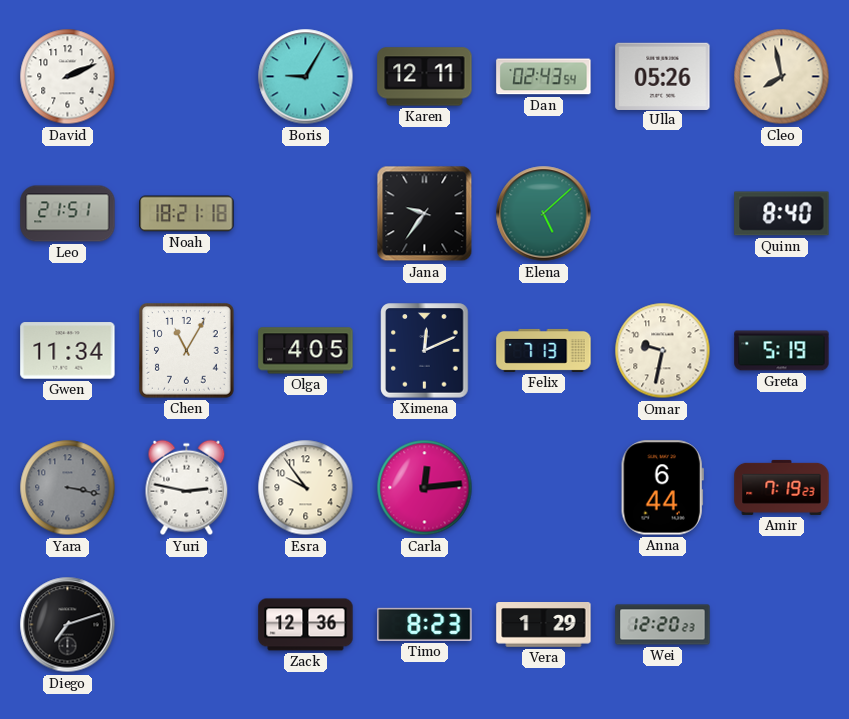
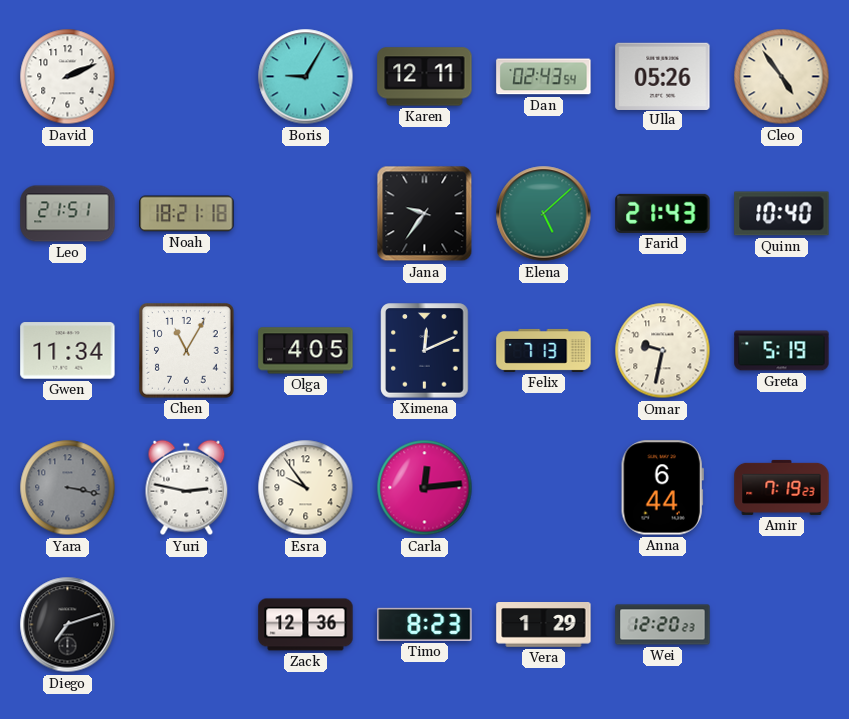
Cleo: 7:58 -> 4:54 (782, 77)
Farid: none -> 21:43 (663, 213)
Quinn: 8:40 -> 10:40 (782, 214)
